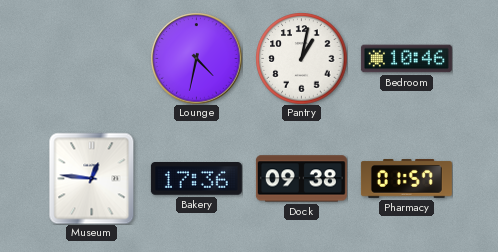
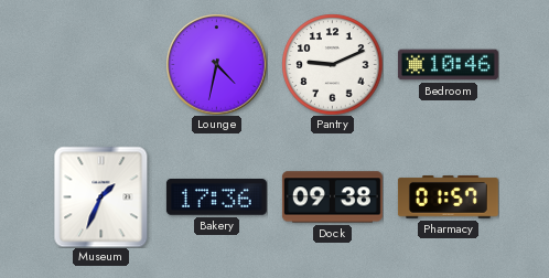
Pantry: 1:02 -> 9:11 (332, 64)
Museum: 12:46 -> 1:34 (101, 196)
